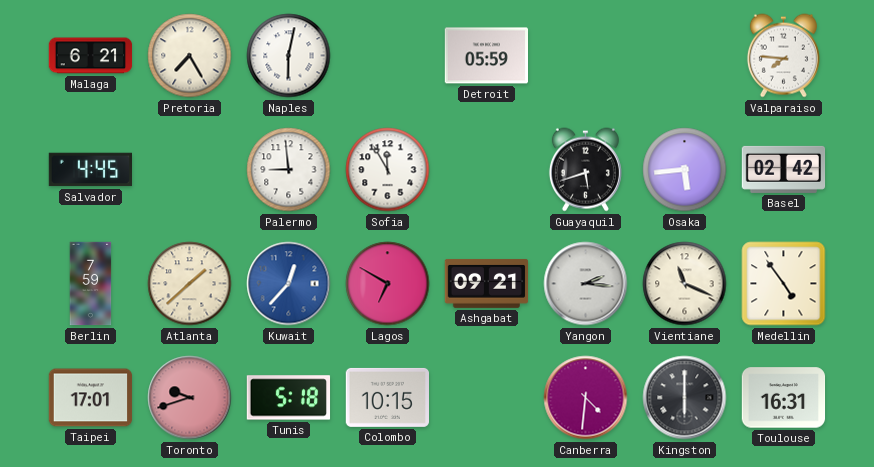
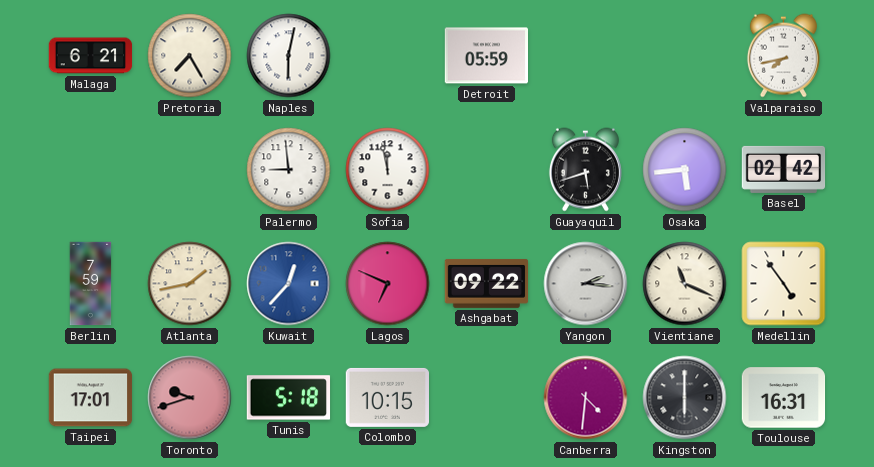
Valparaiso: 7:46 -> 7:43 (783, 56)
Salvador: 4:45 -> none (90, 170)
Sofia: 11:55 -> 11:58 (388, 170)
Atlanta: 1:38 -> 1:43 (190, 284)
Lagos: 6:50 -> 6:49 (388, 284)
Ashgabat: 09:21 -> 09:22 (487, 283)
